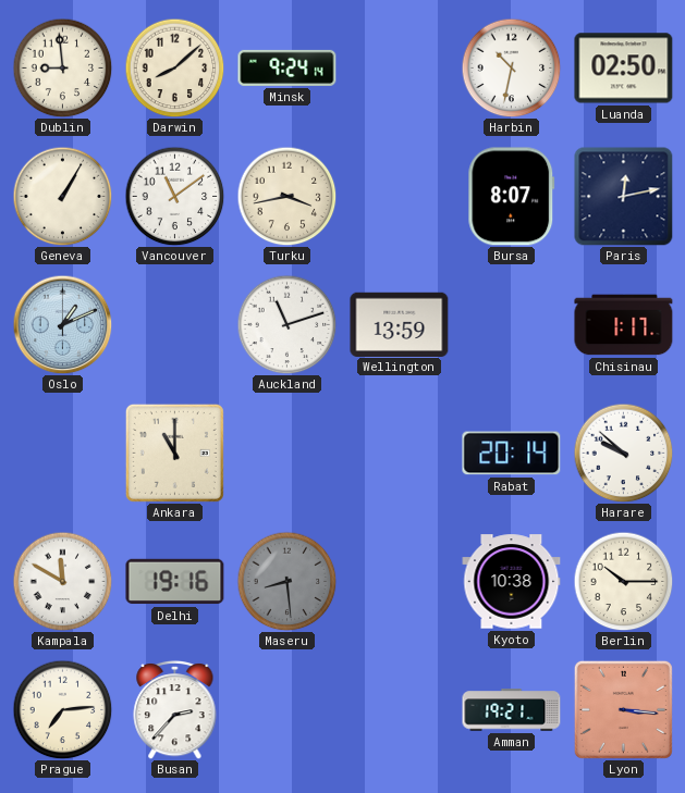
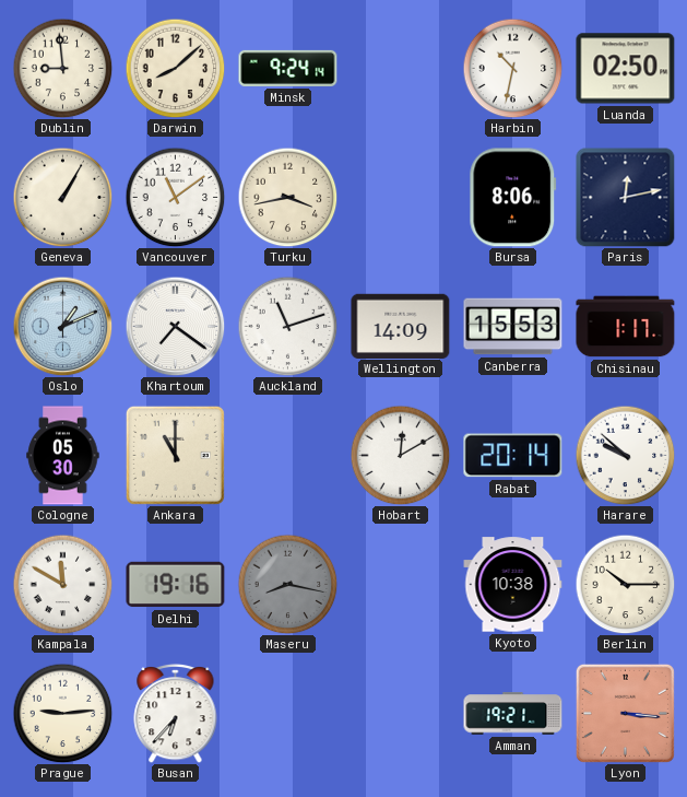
Bursa: 8:07 -> 8:06 (513, 198)
Khartoum: none -> 7:21 (175, 326)
Wellington: 13:59 -> 14:09 (401, 326)
Canberra: none -> 15:53 (513, 327)
Cologne: none -> 05:30 (63, 456)
Hobart: none -> 12:10 (400, 455)
Maseru: 8:29 -> 8:17 (287, 584)
Prague: 7:14 -> 9:14 (62, 713)
Busan: 2:37 -> 6:37 (176, 713)
